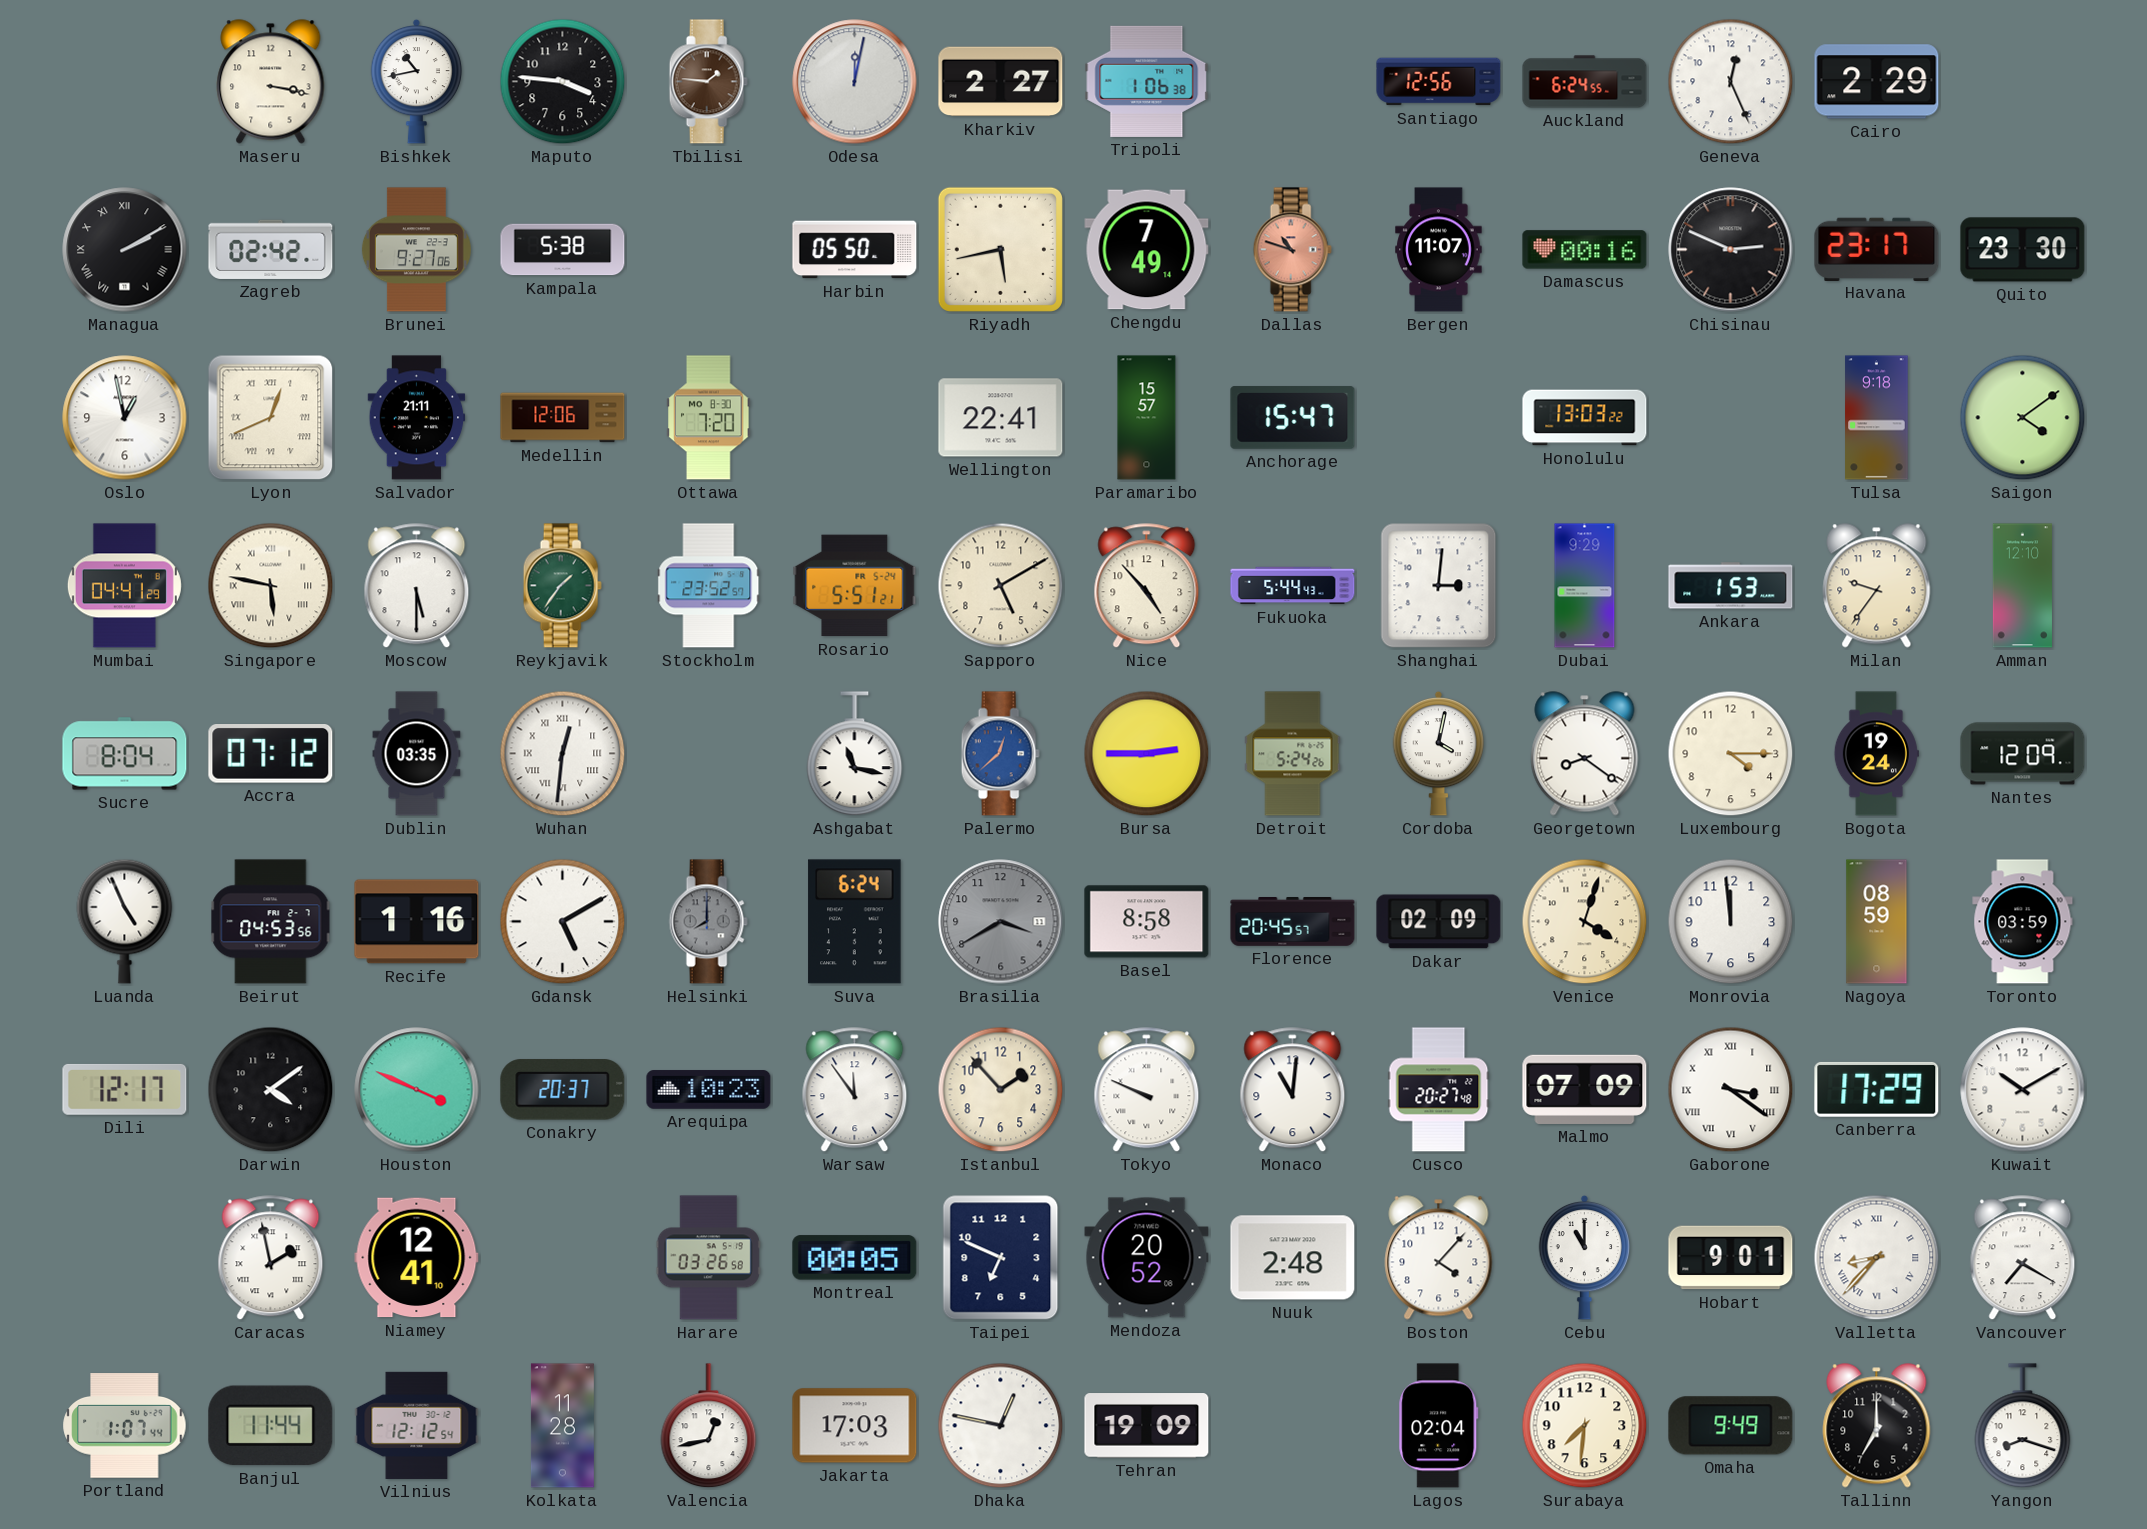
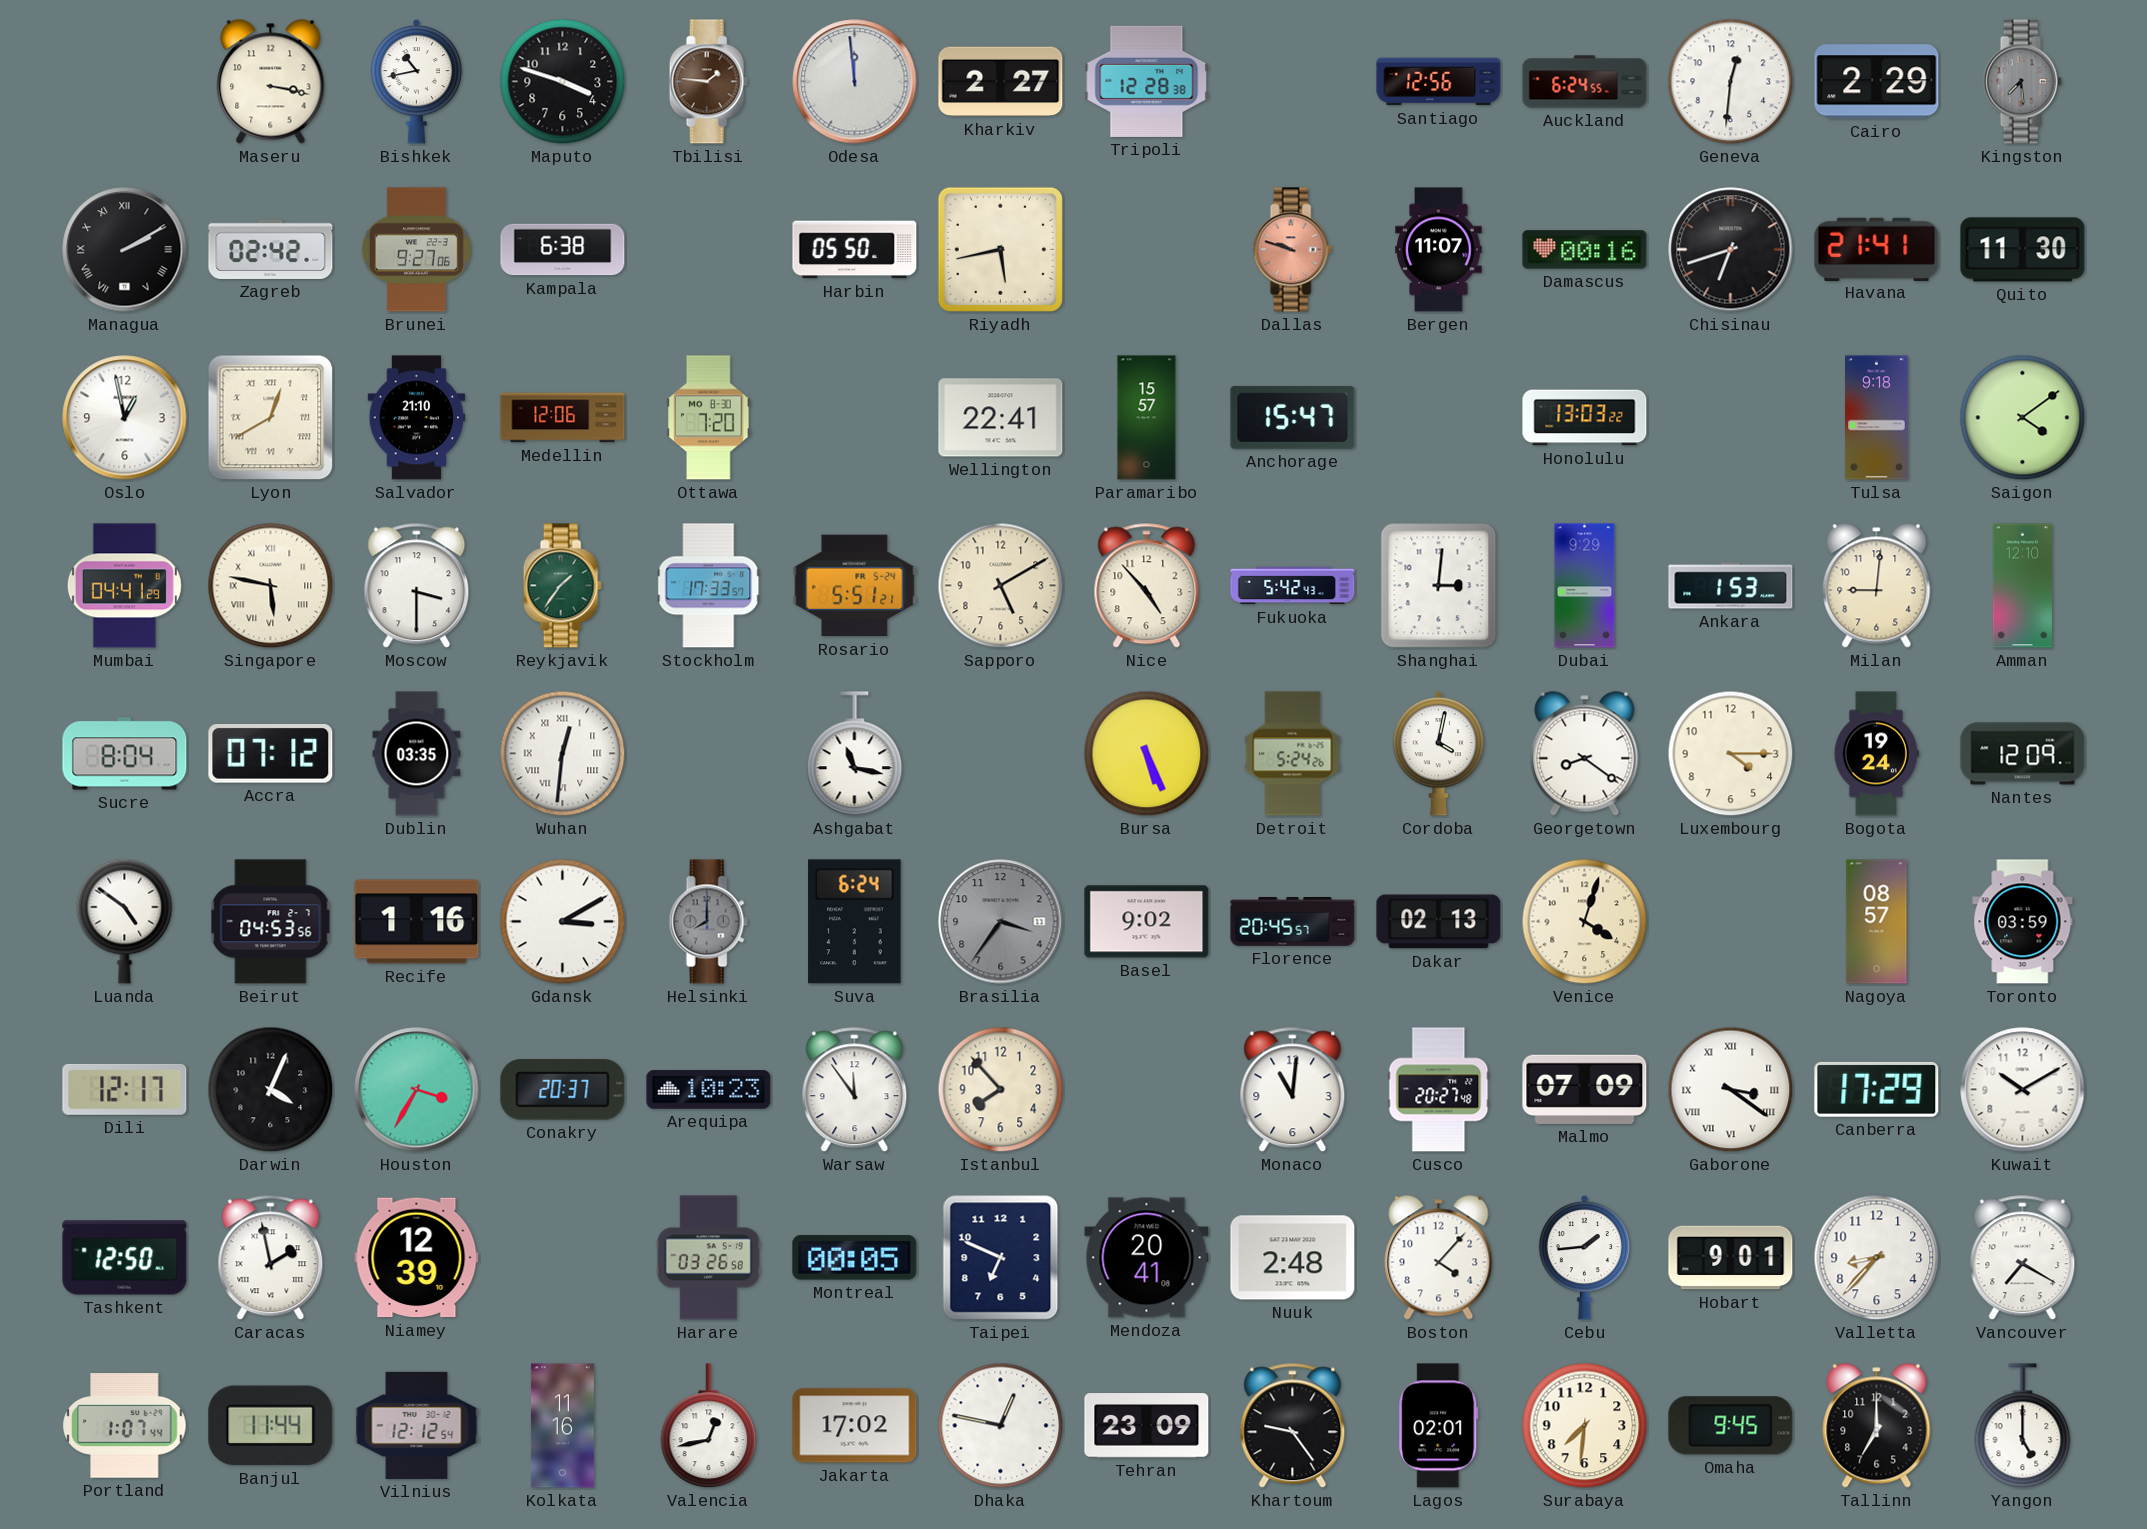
Maputo: 3:46 -> 3:48 (563, 82)
Odesa: 12:02 -> 11:59 (855, 82)
Tripoli: 1:06 -> 12:28 (1147, 81)
Geneva: 12:26 -> 12:31 (1731, 82)
Kingston: none -> 7:29 (2022, 82)
Kampala: 5:38 -> 6:38 (563, 250)
Chengdu: 7:49 -> none (1147, 250)
Dallas: 10:48 -> 9:48 (1292, 250)
Chisinau: 2:49 -> 6:42 (1731, 250)
Havana: 23:17 -> 21:41 (1877, 249)
Quito: 23:30 -> 11:30 (2023, 250)
Lyon: 12:41 -> 12:40 (271, 418)
Salvador: 21:11 -> 21:10 (417, 418)
Moscow: 5:30 -> 3:30 (417, 586)
Stockholm: 23:52 -> 17:33 (709, 586)
Fukuoka: 5:44 -> 5:42 (1293, 586)
Milan: 9:36 -> 9:01 (1877, 586)
Palermo: 12:38 -> none (1000, 754)
Bursa: 2:45 -> 5:26 (1147, 754)
Luanda: 4:56 -> 4:51 (125, 921)
Gdansk: 5:10 -> 3:10 (563, 922)
Brasilia: 3:40 -> 3:36 (1001, 922)
Basel: 8:58 -> 9:02 (1147, 922)
Dakar: 02:09 -> 02:13 (1439, 922)
Monrovia: 11:59 -> none (1731, 922)
Nagoya: 08:59 -> 08:57 (1877, 922)
Darwin: 4:09 -> 4:04 (271, 1090)
Houston: 3:49 -> 3:35 (417, 1090)
Istanbul: 1:53 -> 7:53 (1001, 1090)
Tokyo: 9:49 -> none (1147, 1090)
Tashkent: none -> 12:50 (125, 1258)
Niamey: 12:41 -> 12:39 (417, 1258)
Mendoza: 20:52 -> 20:41 (1147, 1258)
Cebu: 11:00 -> 1:44 (1585, 1257)
Valletta numerals: Roman -> Arabic (1877, 1258)
Kolkata: 11:28 -> 11:16 (562, 1426)
Jakarta: 17:03 -> 17:02 (855, 1426)
Tehran: 19:09 -> 23:09 (1147, 1426)
Khartoum: none -> 9:24 (1293, 1426)
Lagos: 02:04 -> 02:01 (1439, 1426)
Omaha: 9:49 -> 9:45 (1731, 1426)
Yangon: 8:18 -> 5:00 (2023, 1426)
